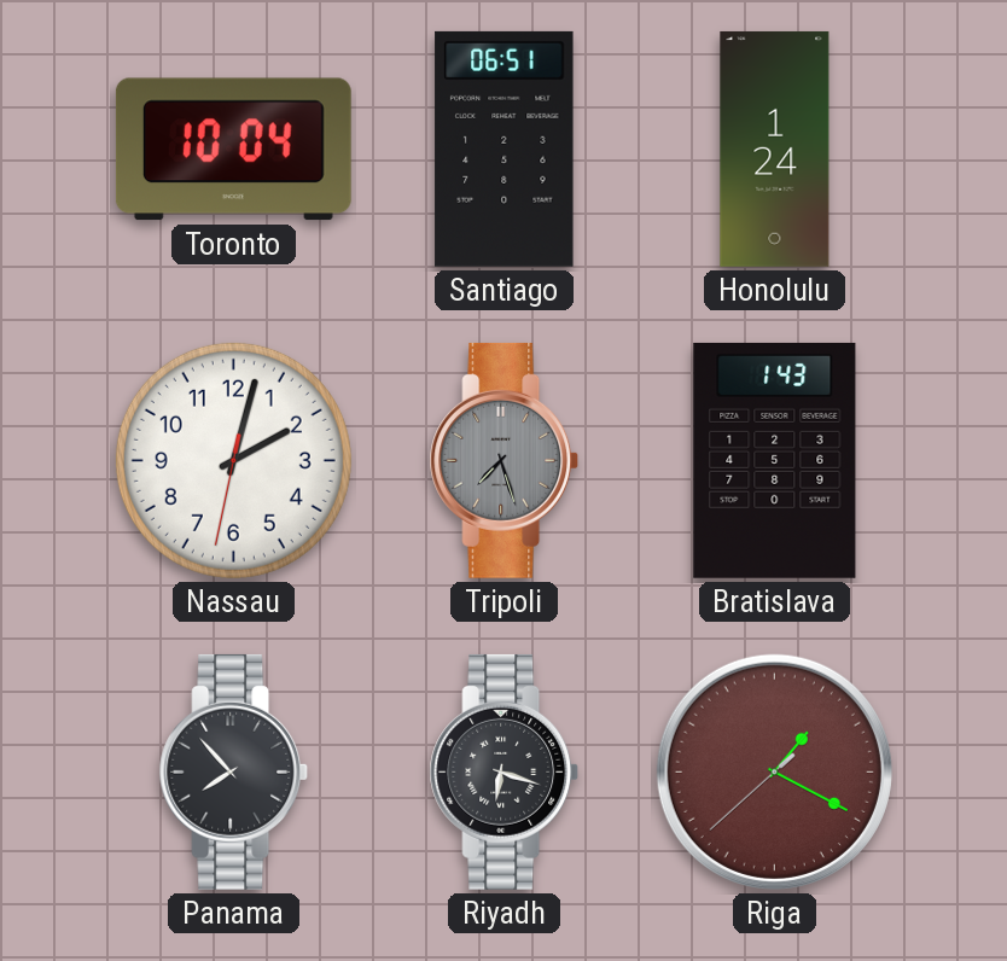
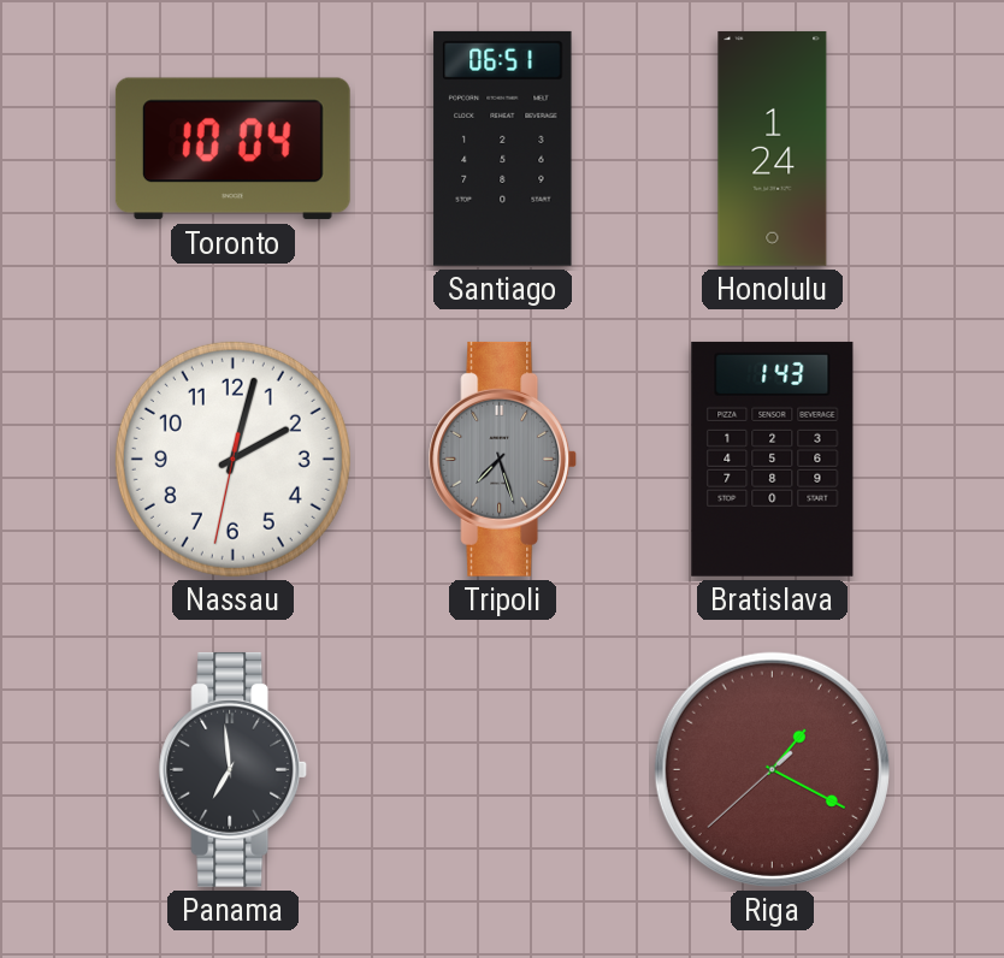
Panama: 7:53 -> 6:59 (234, 769)
Riyadh: 6:18 -> none (505, 771)
